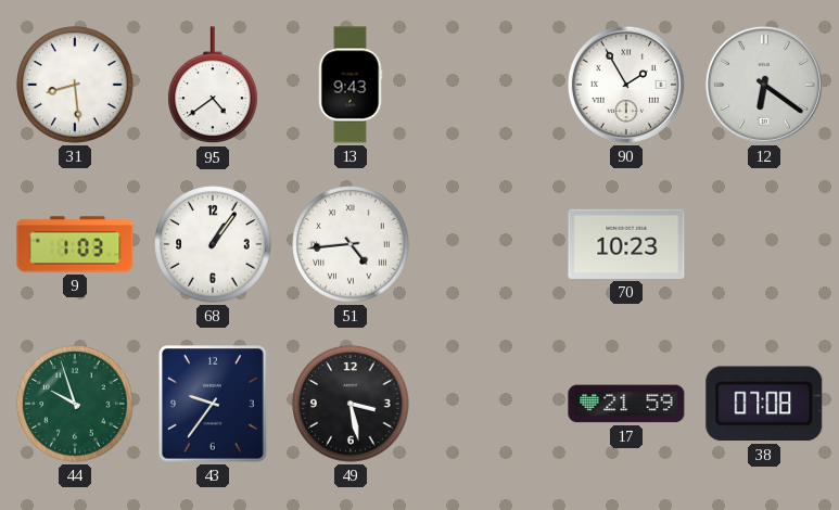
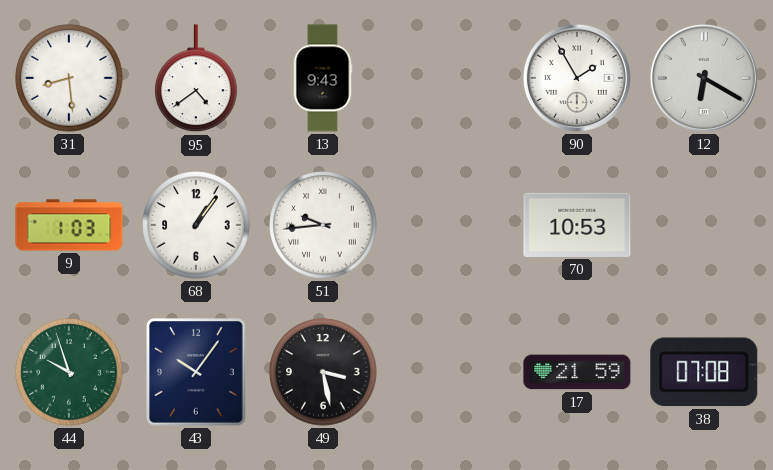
12: 6:21 -> 6:20 (704, 78)
51: 4:44 -> 9:44 (323, 225)
70: 10:23 -> 10:53 (577, 225)
43: 9:36 -> 10:06 (196, 372)
